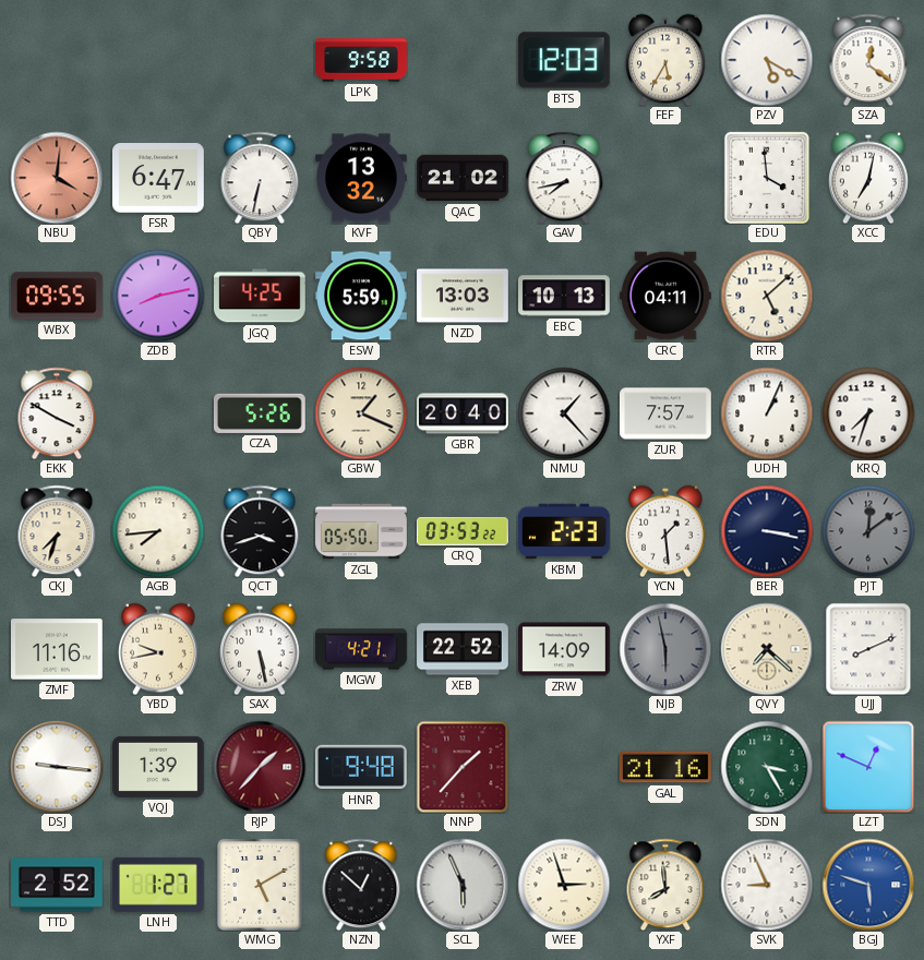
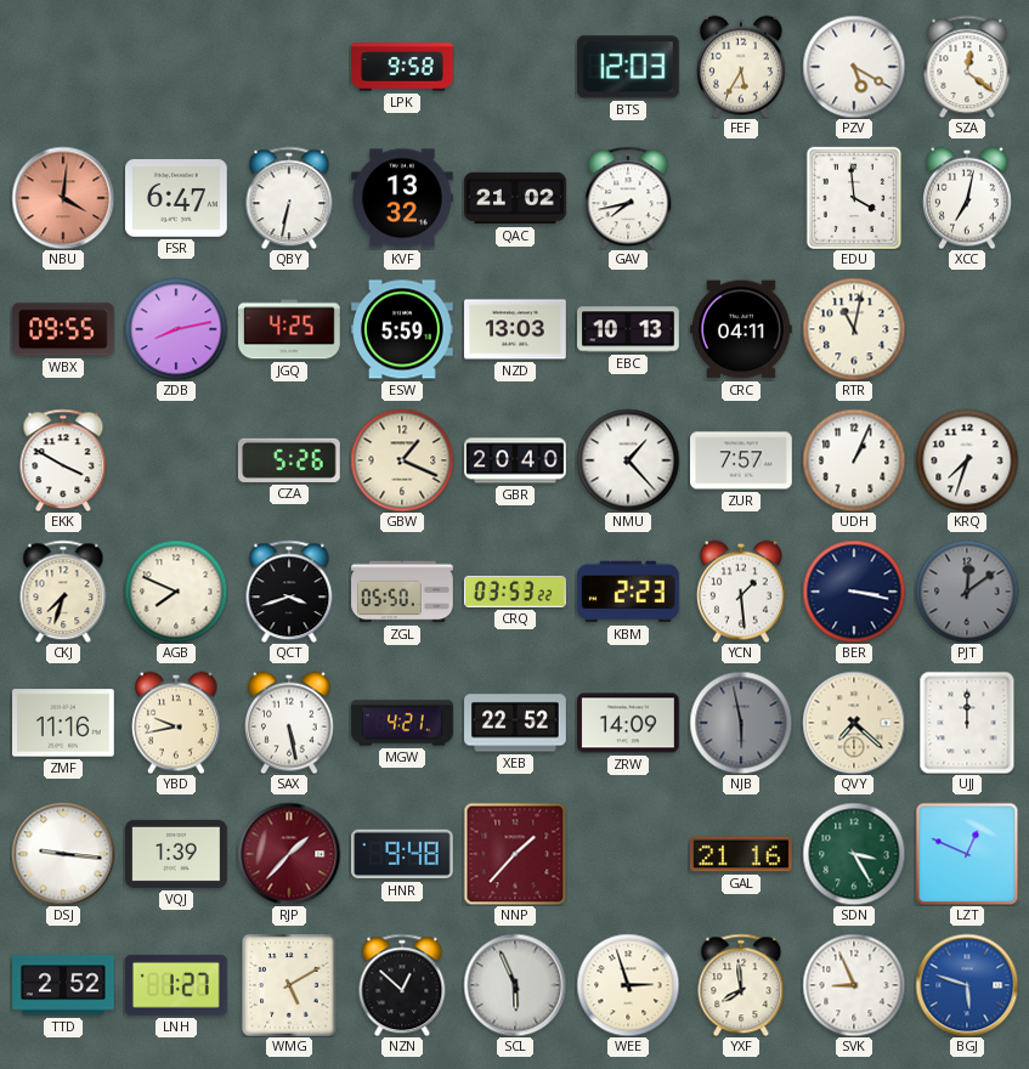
RTR: 5:08 -> 11:02 (854, 329)
AGB: 7:44 -> 7:49 (176, 592)
UJJ: 8:11 -> 12:00 (967, 723)
